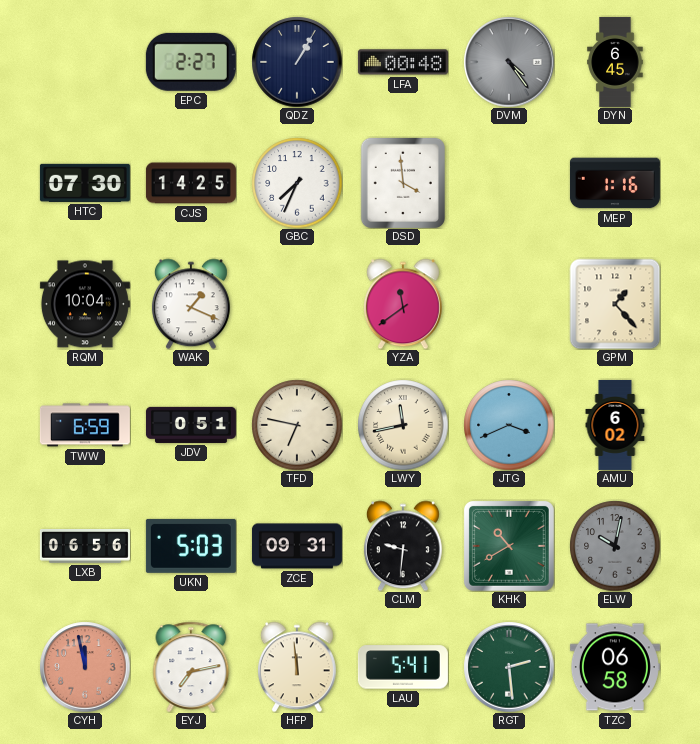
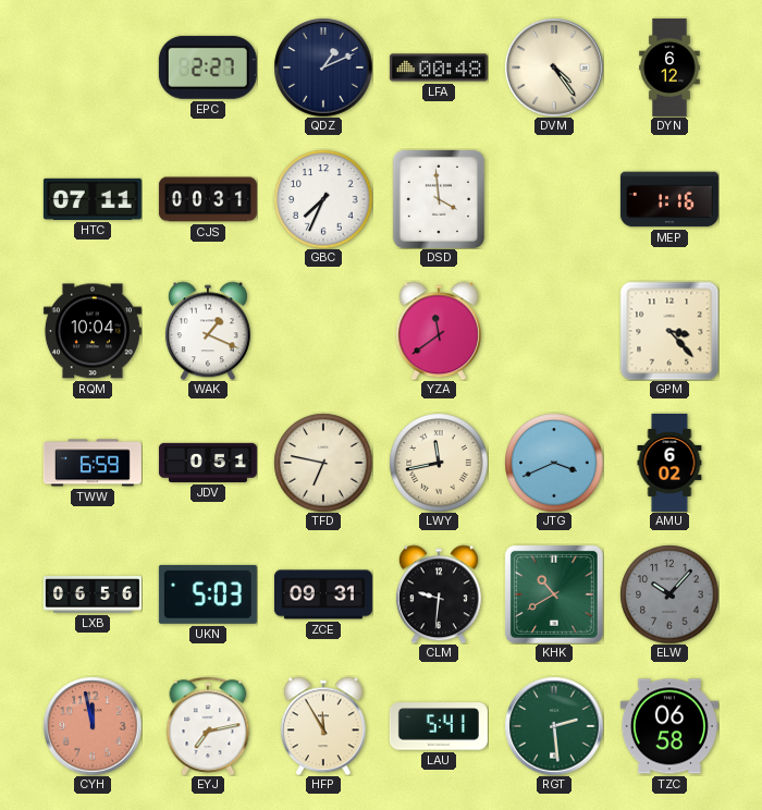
QDZ: 1:05 -> 1:11 (323, 67)
DVM dial: grey -> cream (554, 67)
DYN: 6:45 -> 6:12 (669, 67)
HTC: 07:30 -> 07:11 (93, 199)
CJS: 14:25 -> 00:31 (208, 199)
GPM: 1:23 -> 3:23 (669, 331)
ELW: 10:02 -> 10:07 (669, 594)
HFP: 11:59 -> 11:55 (323, 726)
